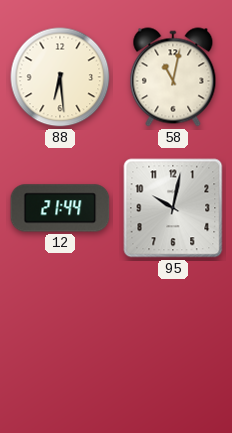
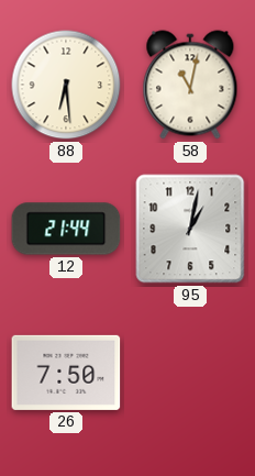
95: 10:02 -> 1:02 (190, 229)
26: none -> 7:50 (66, 373)
